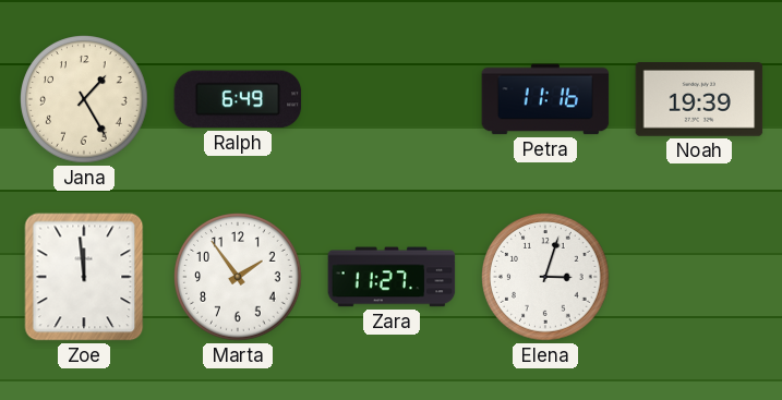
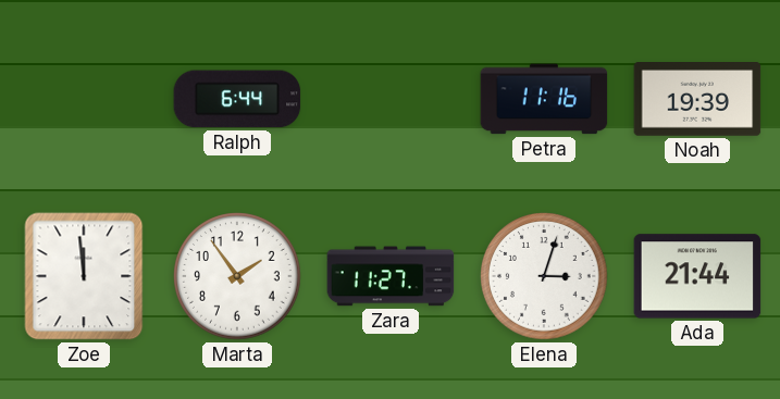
Jana: 1:25 -> none (84, 99)
Ralph: 6:49 -> 6:44 (237, 99)
Ada: none -> 21:44 (697, 276)
